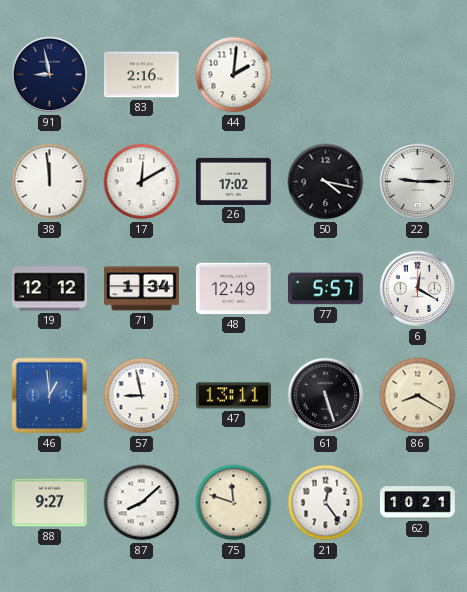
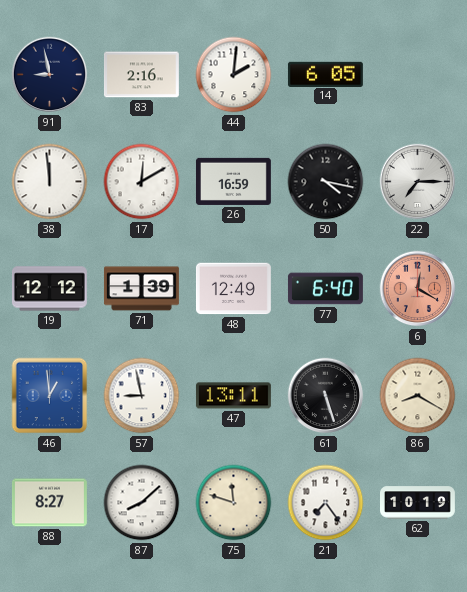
14: none -> 6:05 (325, 74)
26: 17:02 -> 16:59 (233, 181)
22: 9:15 -> 7:15 (418, 182)
71: 1:34 -> 1:39 (141, 289)
77: 5:57 -> 6:40 (325, 289)
6 dial: white -> salmon (418, 289)
88: 9:27 -> 8:27 (49, 503)
21: 12:24 -> 7:24 (326, 503)
62: 10:21 -> 10:19 (418, 503)
